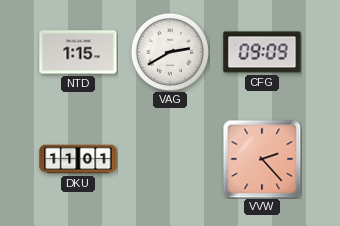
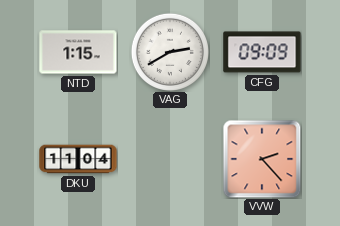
DKU: 11:01 -> 11:04 (78, 159)
